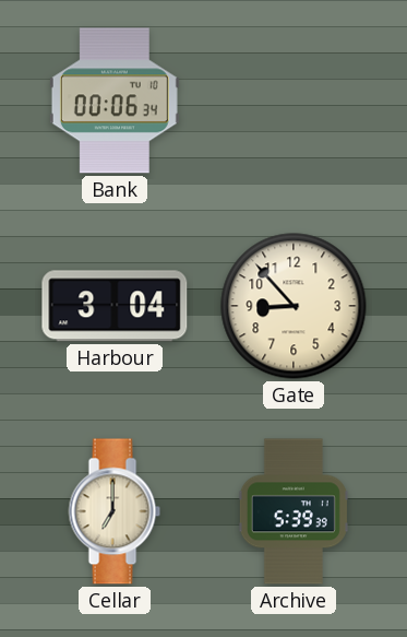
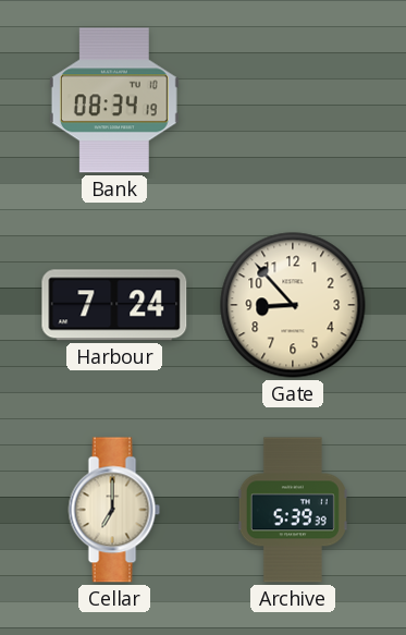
Bank: 00:06 -> 08:34 (114, 100)
Harbour: 3:04 -> 7:24 (114, 305)
